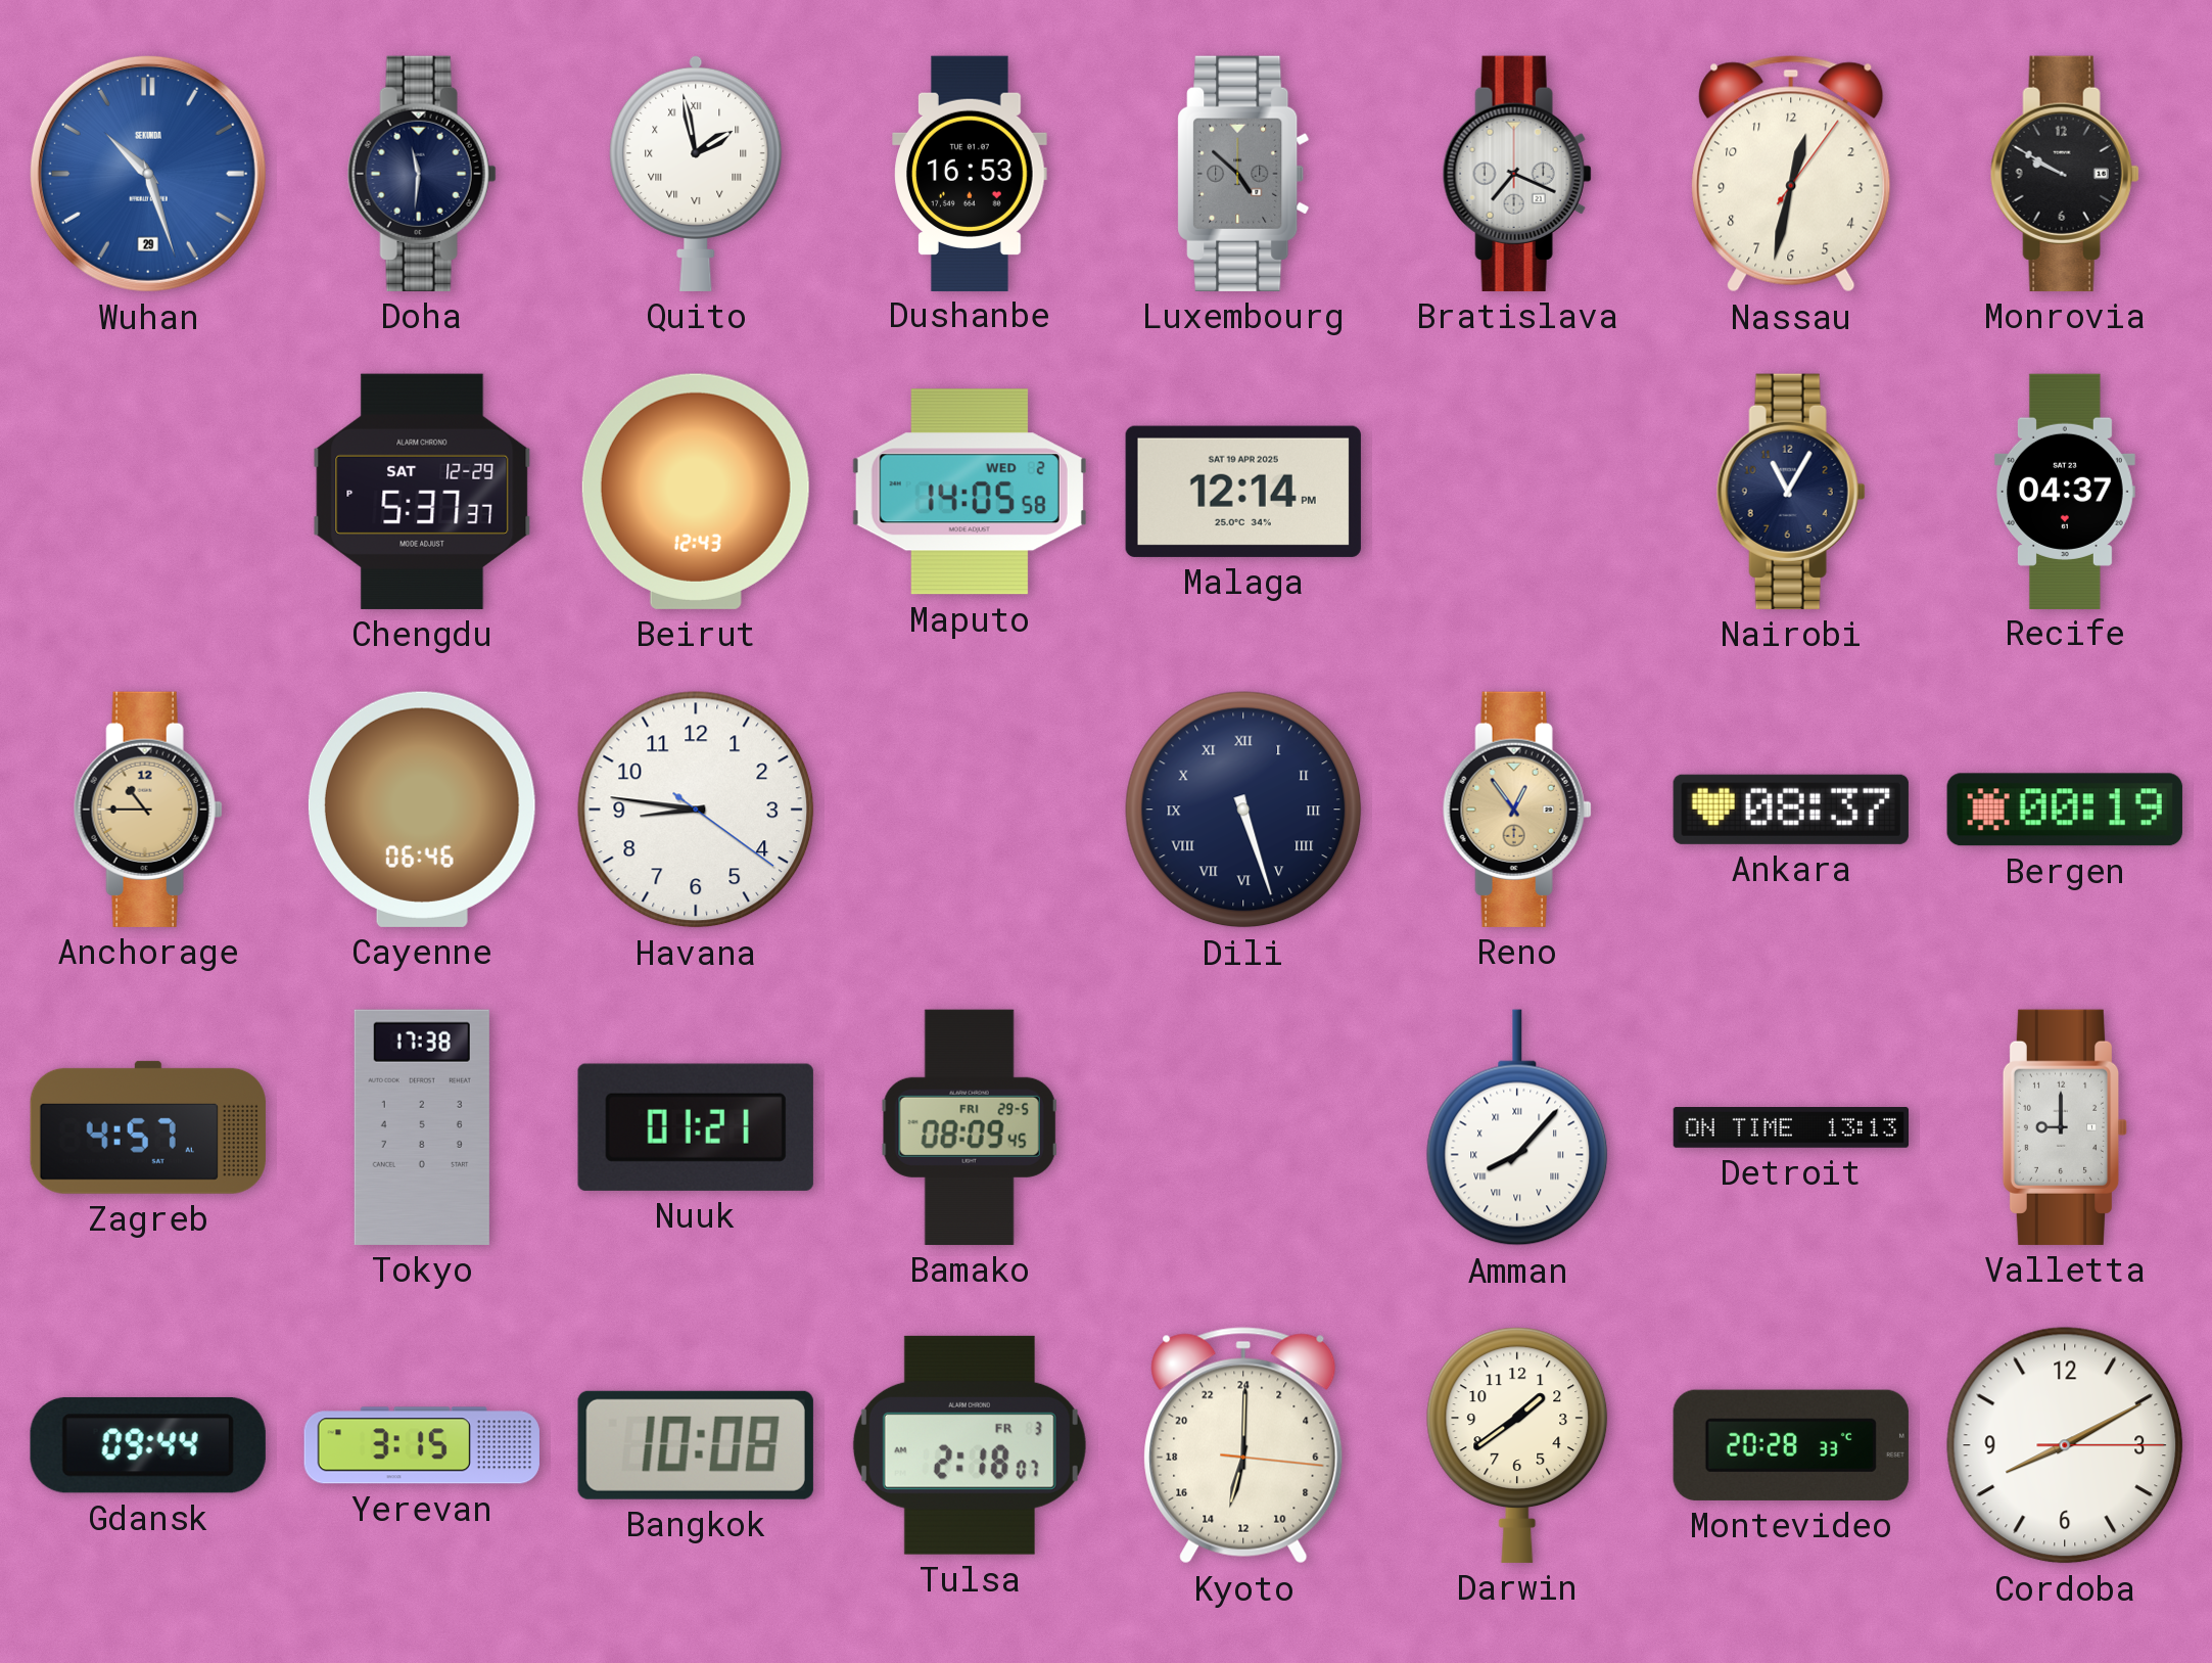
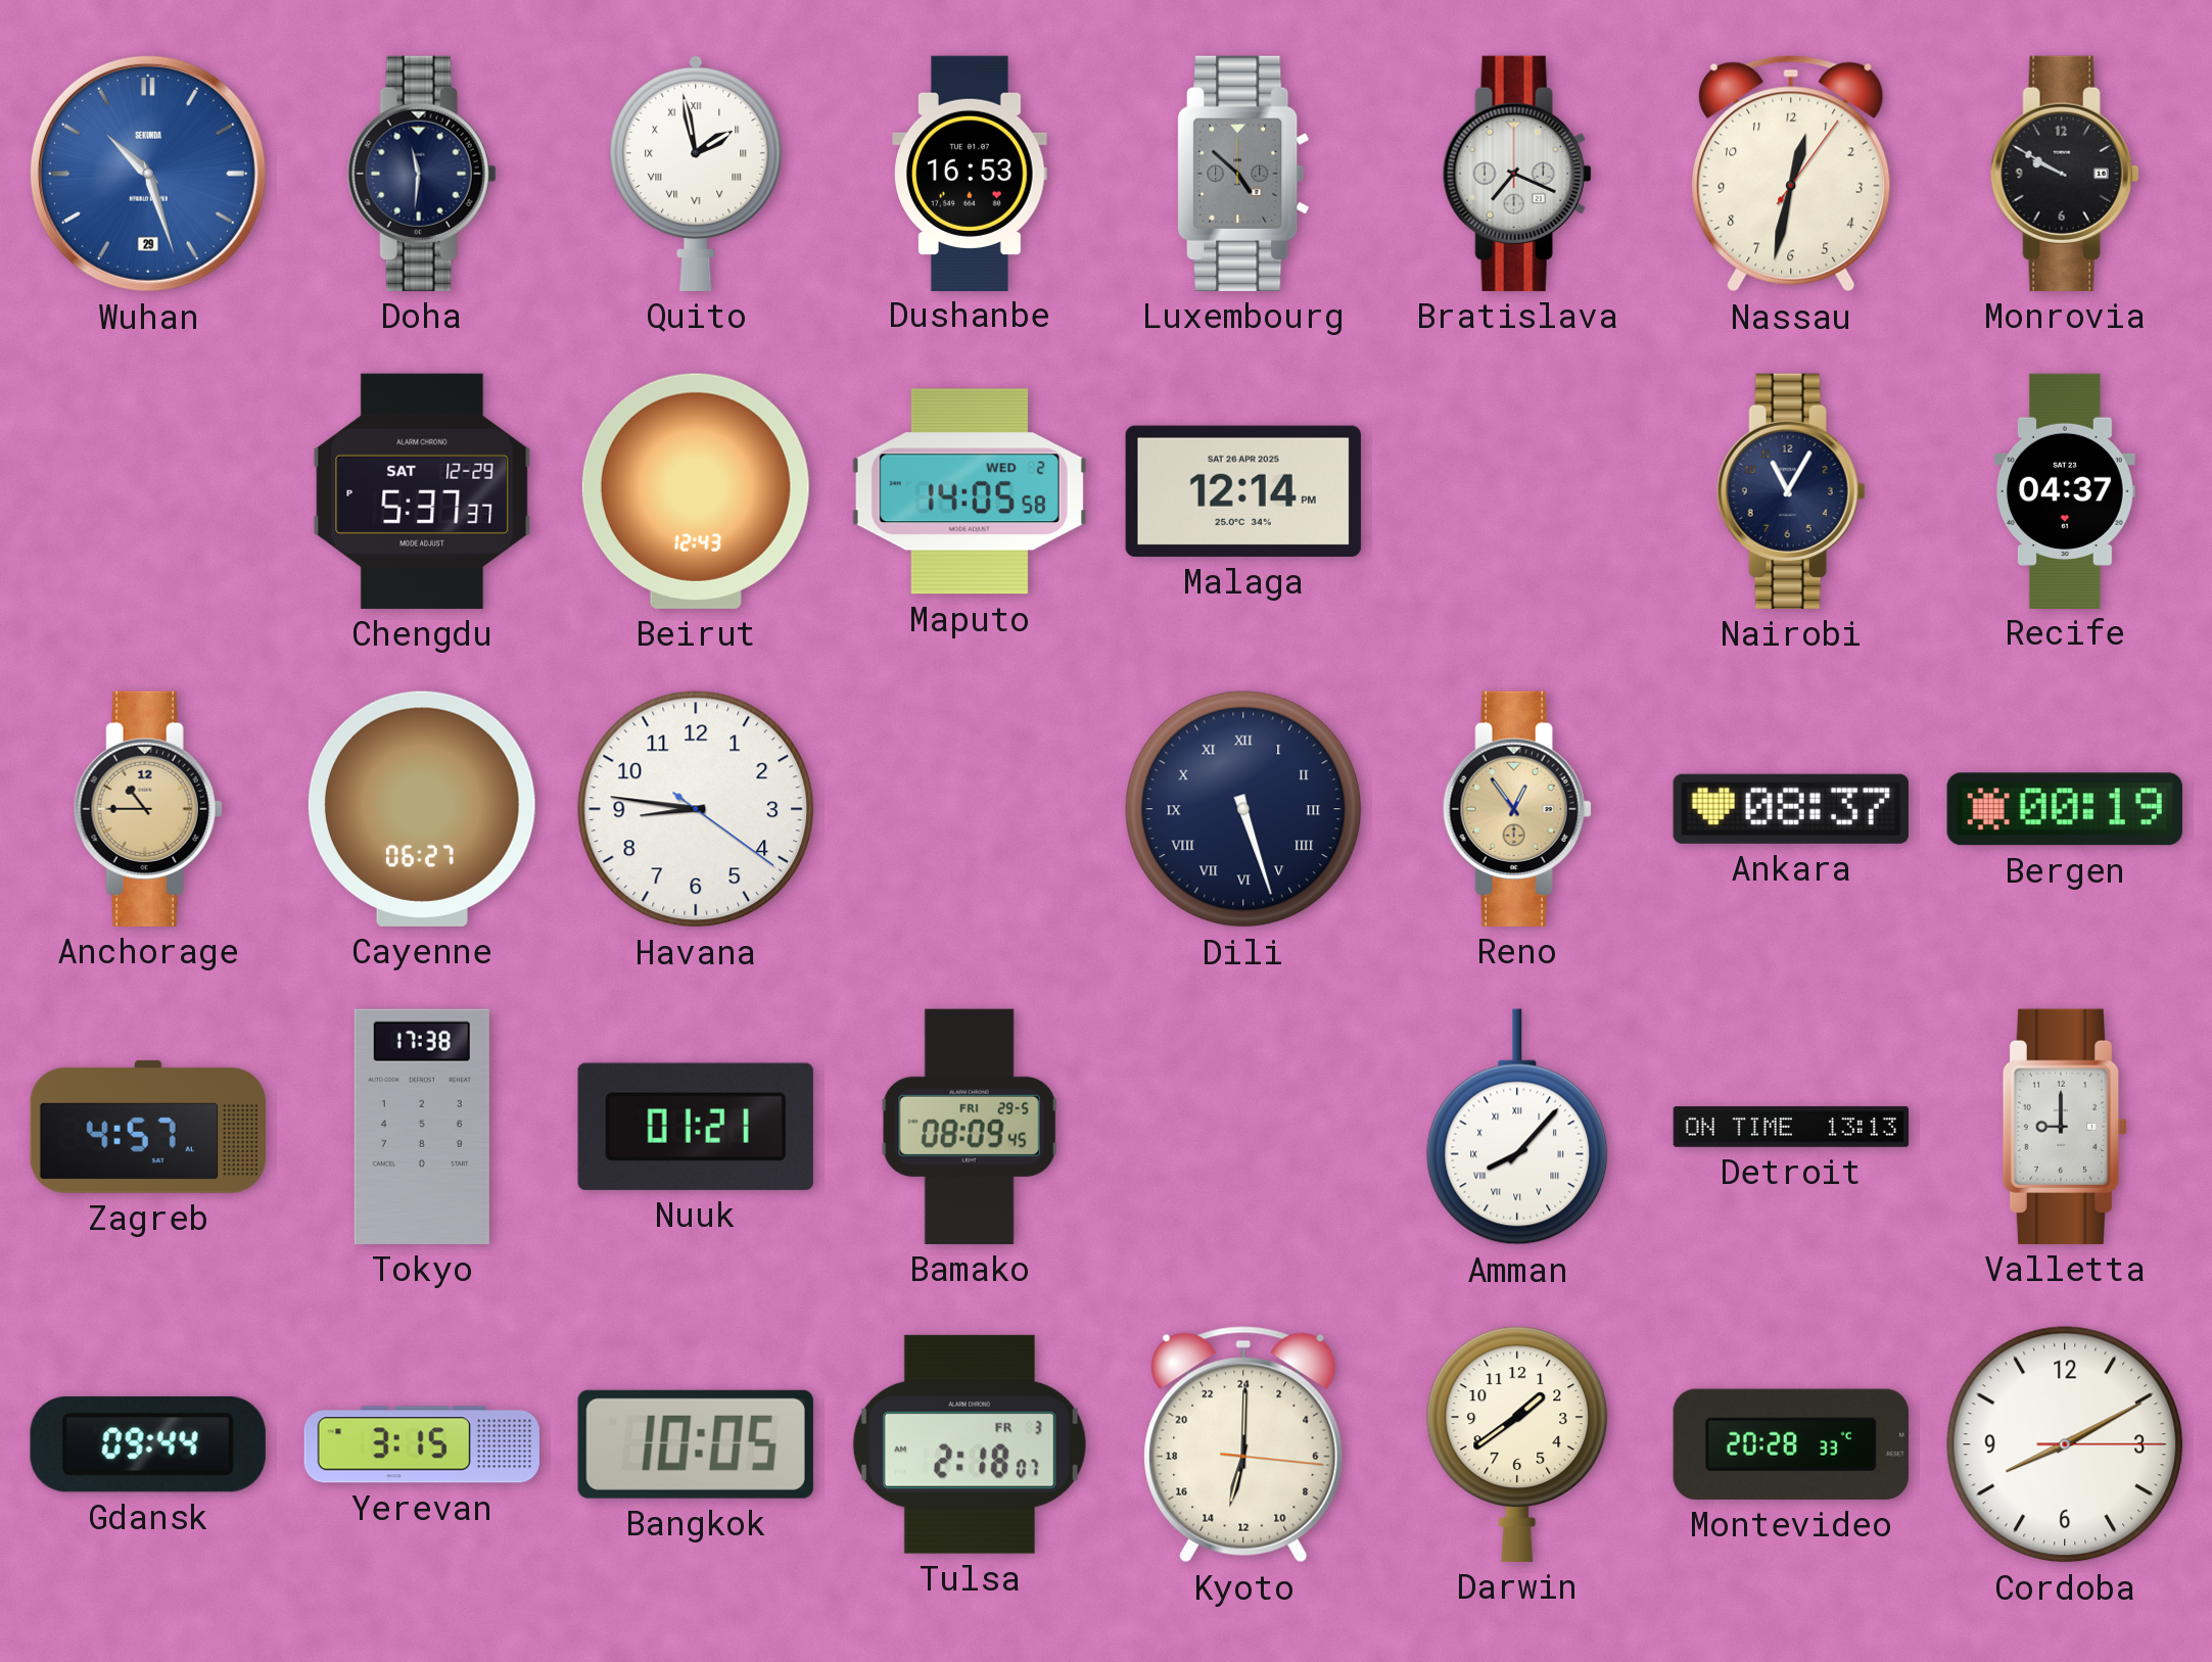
Malaga date: SAT 19 APR 2025 -> SAT 26 APR 2025 (1243, 491)
Cayenne: 06:46 -> 06:27 (422, 809)
Bangkok: 10:08 -> 10:05 (696, 1444)
